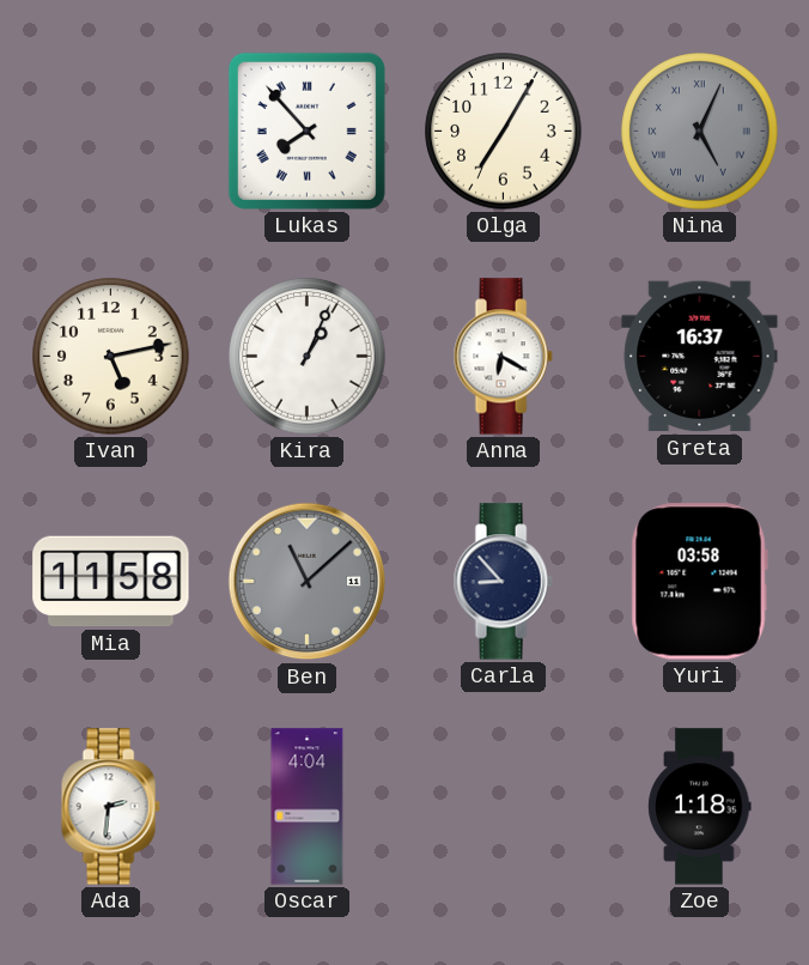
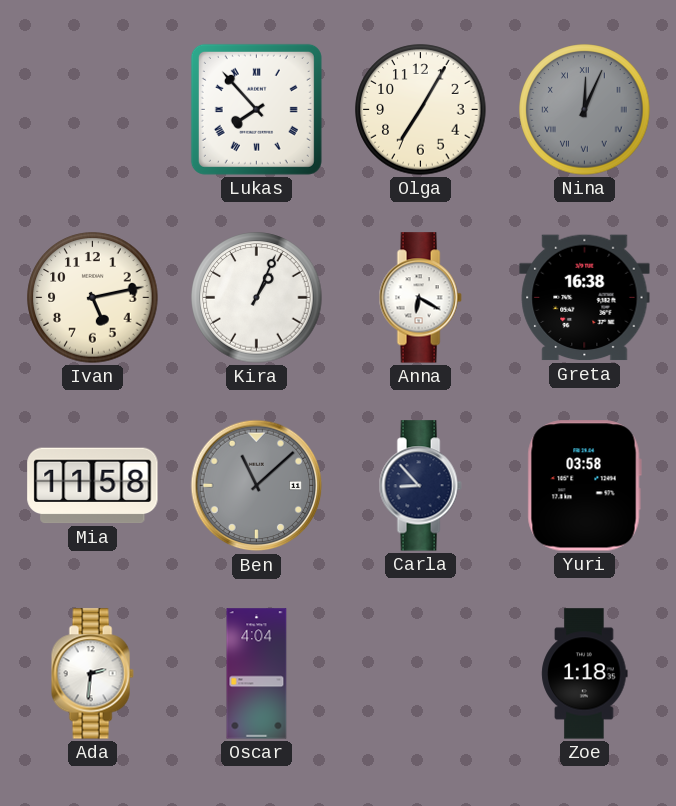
Nina: 5:04 -> 12:04 (585, 110)
Greta: 16:37 -> 16:38 (585, 298)
